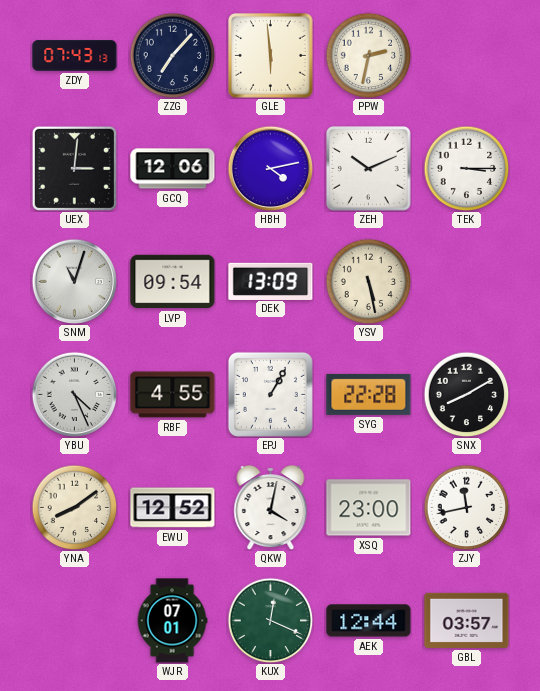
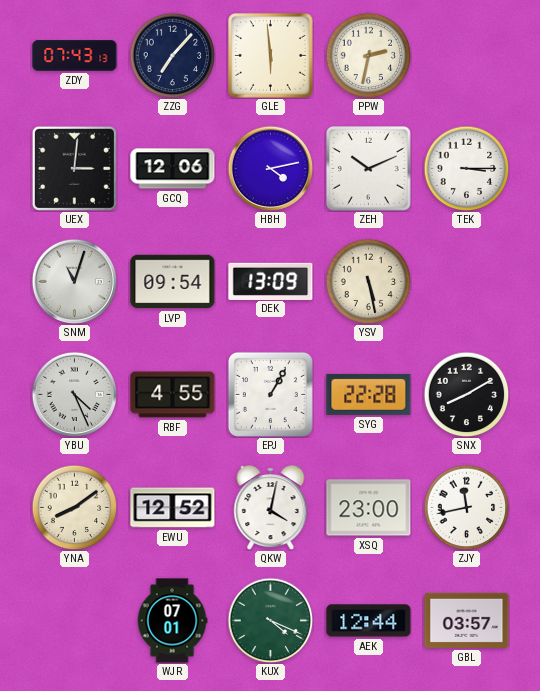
KUX: 12:19 -> 4:19 (270, 620)
